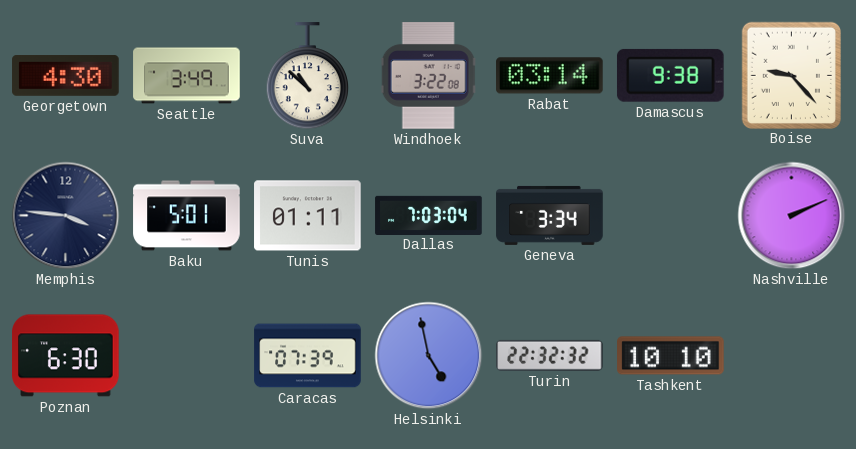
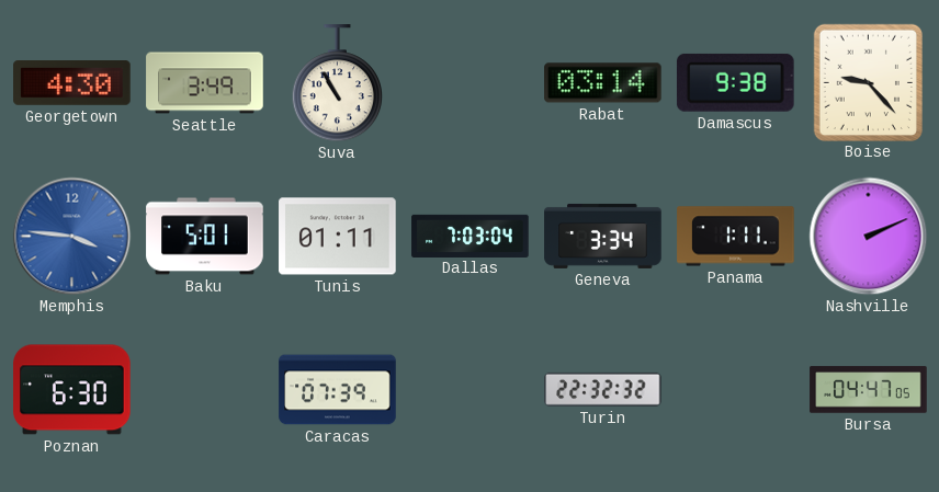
Suva: 10:52 -> 10:55 (337, 83)
Windhoek: 3:22 -> none (428, 76)
Memphis dial: navy -> blue (72, 237)
Panama: none -> 1:11 (736, 237)
Helsinki: 4:58 -> none (429, 356)
Tashkent: 10:10 -> none (671, 356)
Bursa: none -> 04:47 (869, 390)
